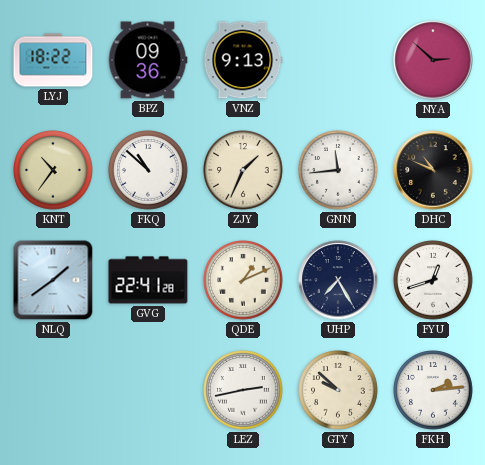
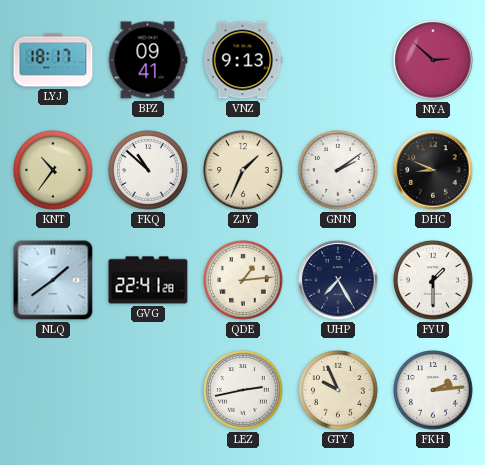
LYJ: 18:22 -> 18:17 (53, 60)
BPZ: 09:36 -> 09:41 (148, 60)
GNN: 11:44 -> 2:09 (338, 170)
DHC: 10:49 -> 8:49 (433, 170)
QDE: 1:11 -> 1:14 (243, 280)
FYU: 12:42 -> 1:30 (433, 280)
GTY: 9:52 -> 9:56 (338, 390)
